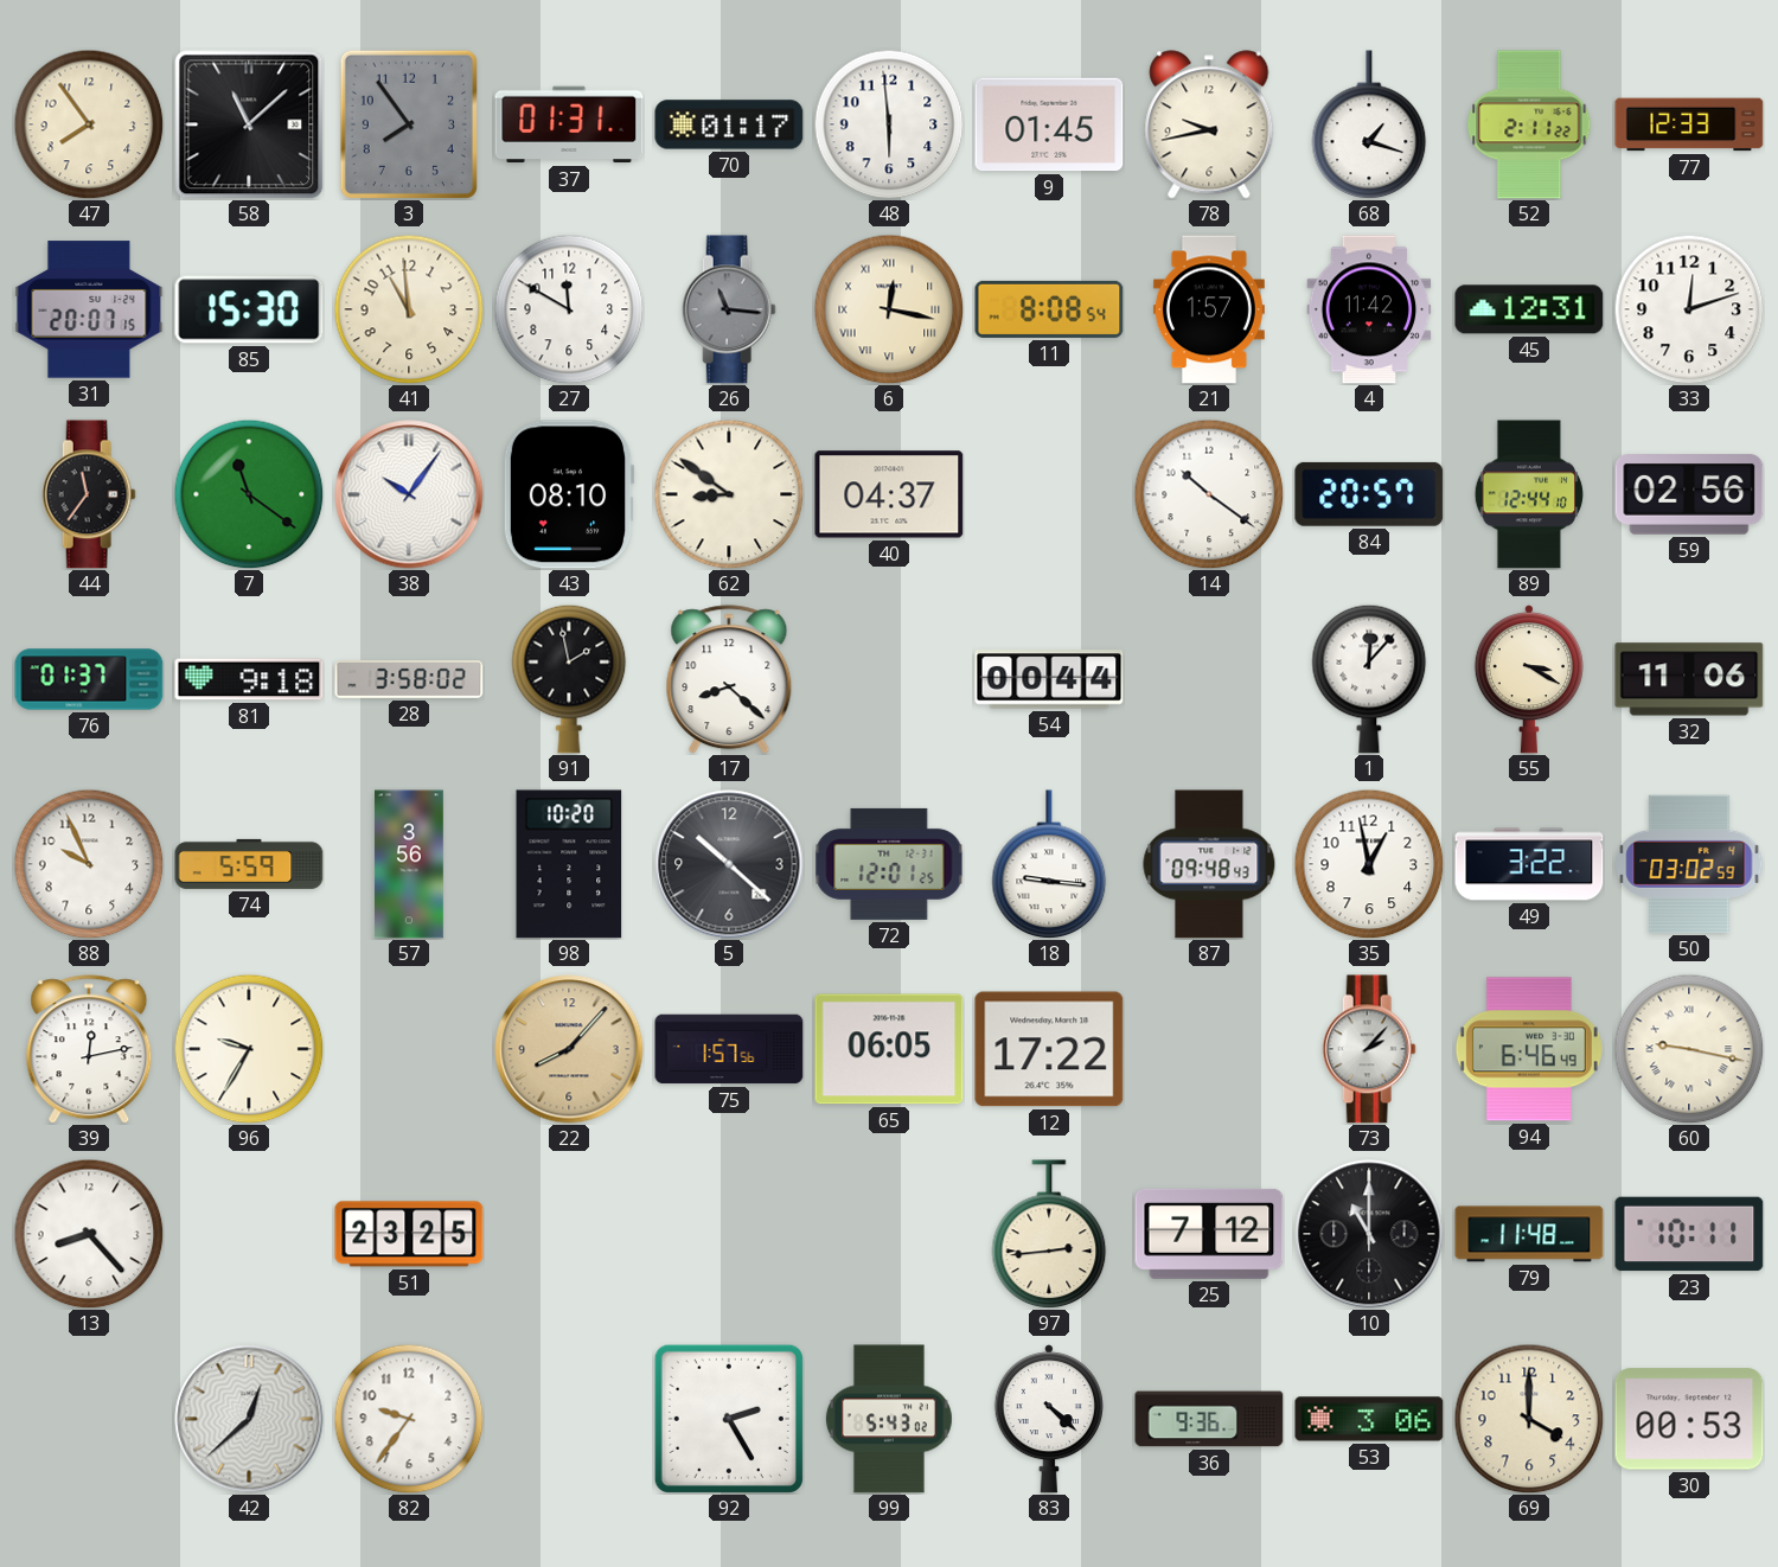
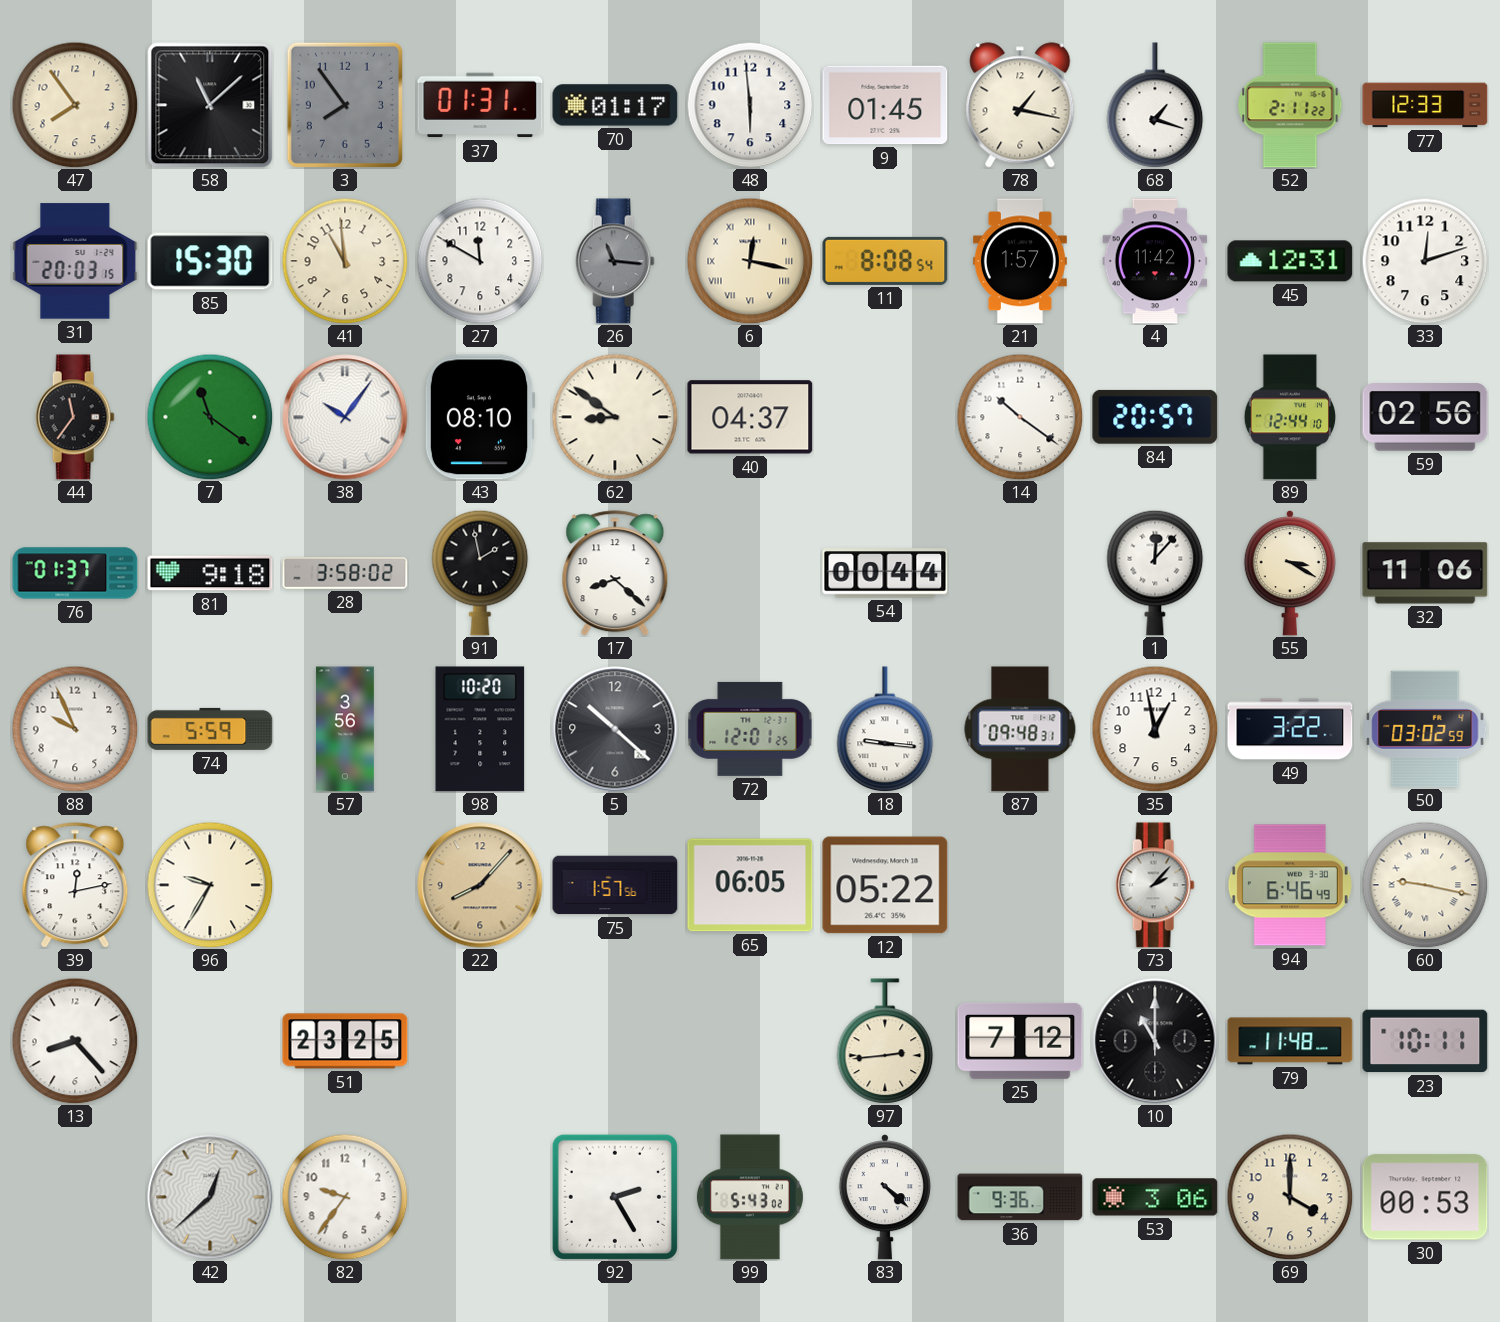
78: 9:43 -> 1:17 (1020, 105)
31: 20:07 -> 20:03 (75, 261)
87: 09:48:43 -> 09:48:31 (1020, 729)
12: 17:22 -> 05:22 (885, 885)
